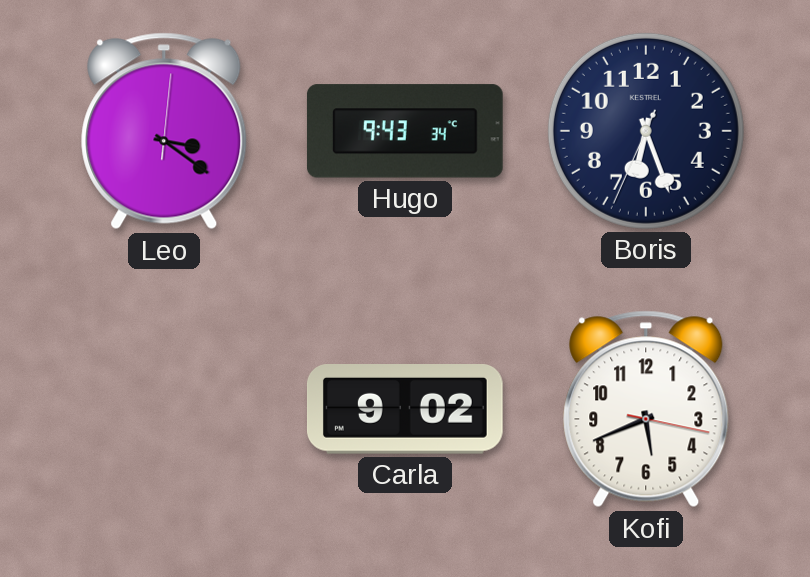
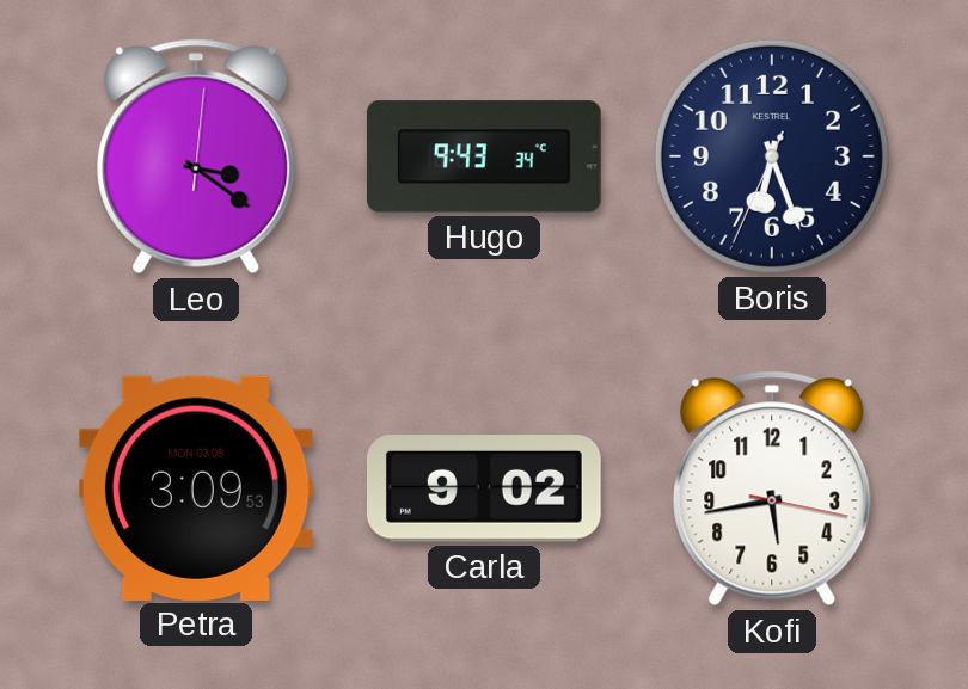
Petra: none -> 3:09 (196, 487)
Kofi: 5:41 -> 5:43 (772, 488)
